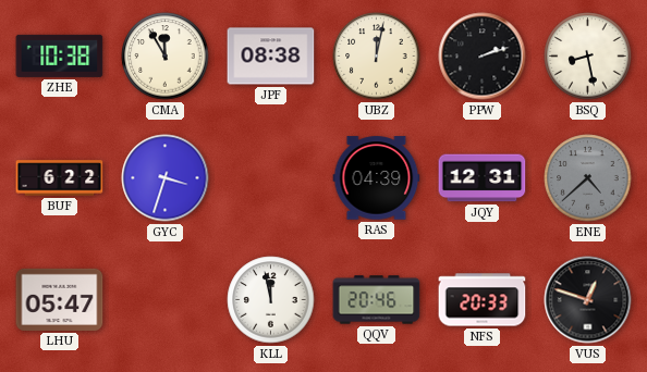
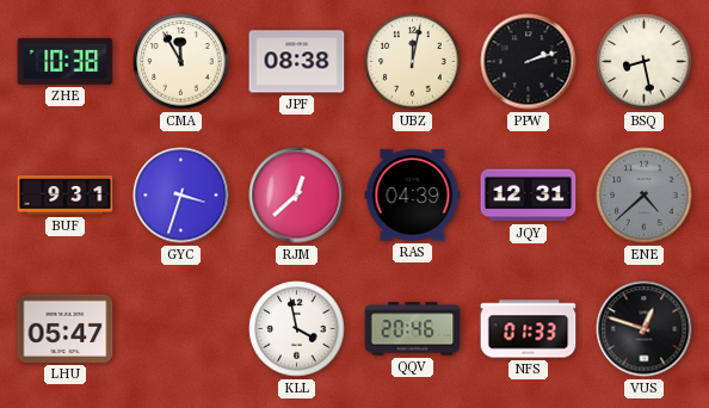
BUF: 6:22 -> 9:31 (66, 196)
RJM: none -> 12:38 (297, 196)
KLL: 11:58 -> 3:58 (297, 329)
NFS: 20:33 -> 01:33 (529, 329)
